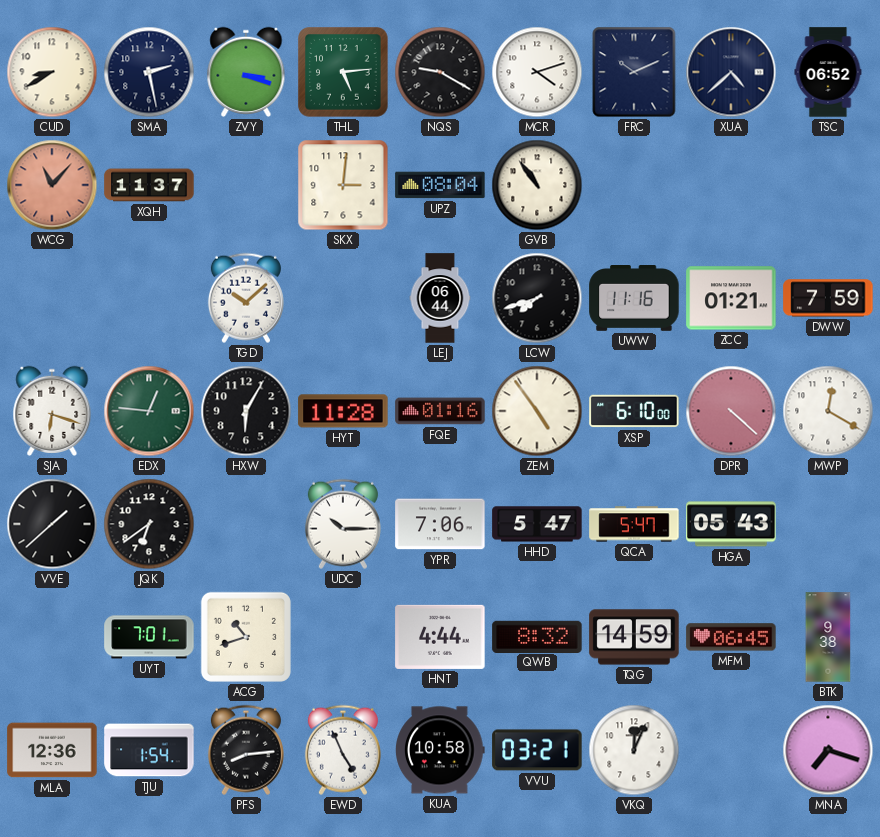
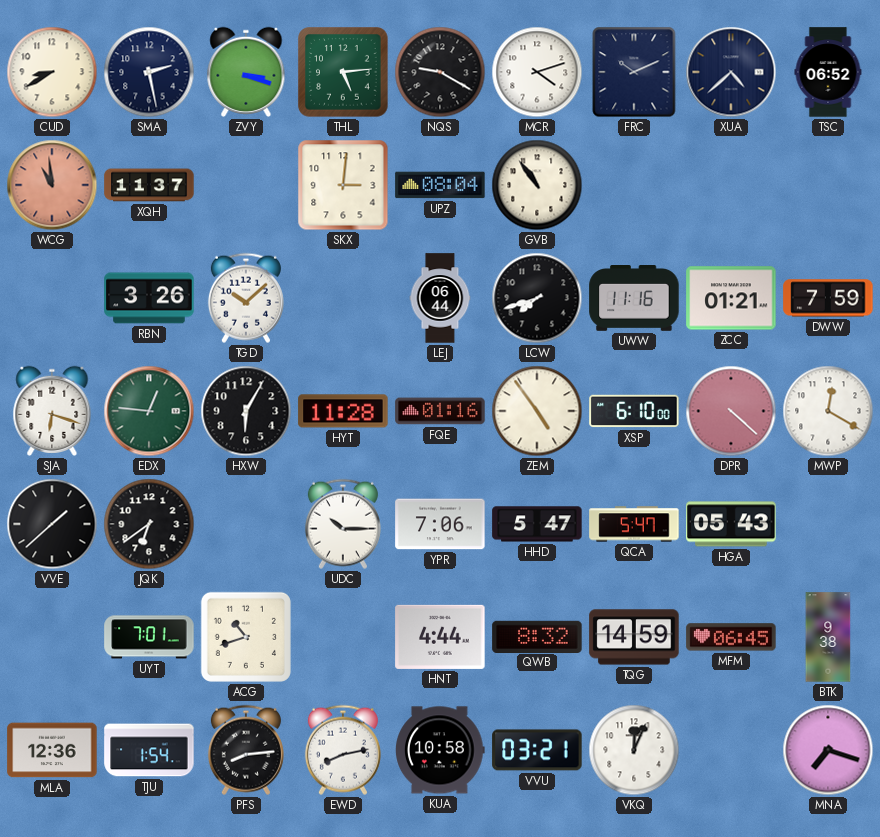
WCG: 11:07 -> 10:59 (52, 185)
RBN: none -> 3:26 (149, 298)
EWD: 4:56 -> 8:13 (343, 750)
